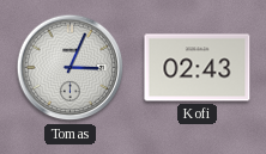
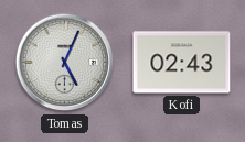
Tomas: 3:04 -> 5:04 (65, 63)
